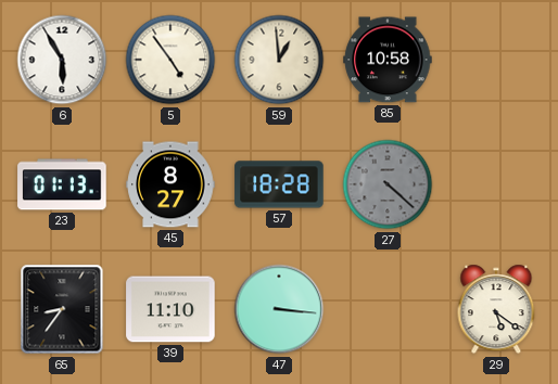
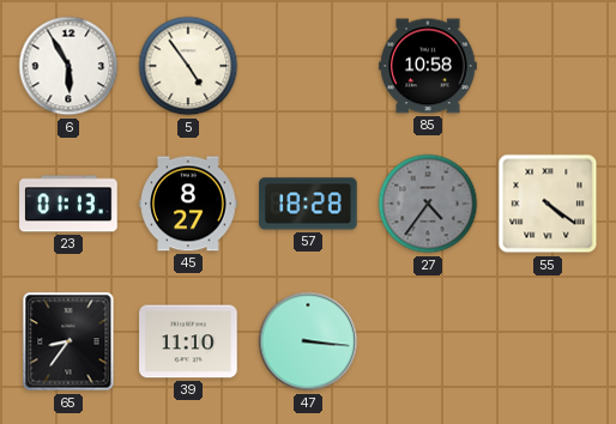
59: 12:59 -> none (279, 60)
27: 4:22 -> 4:36 (428, 204)
55: none -> 4:21 (548, 204)
29: 5:21 -> none (496, 309)
